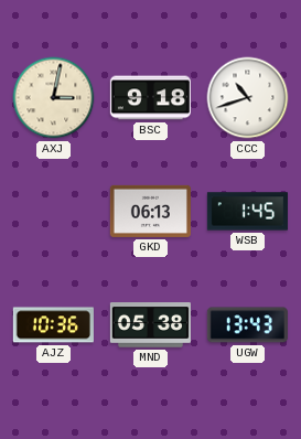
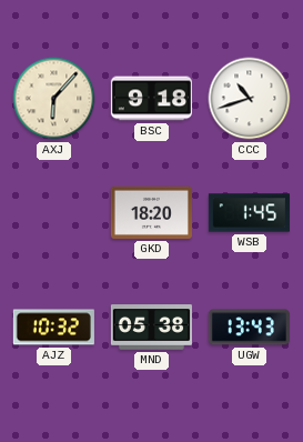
AXJ: 3:02 -> 6:07 (54, 99)
GKD: 06:13 -> 18:20 (151, 212)
AJZ: 10:36 -> 10:32 (53, 328)
